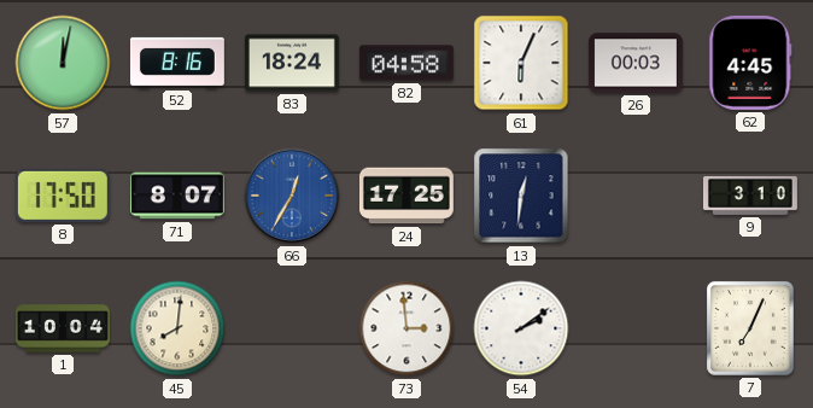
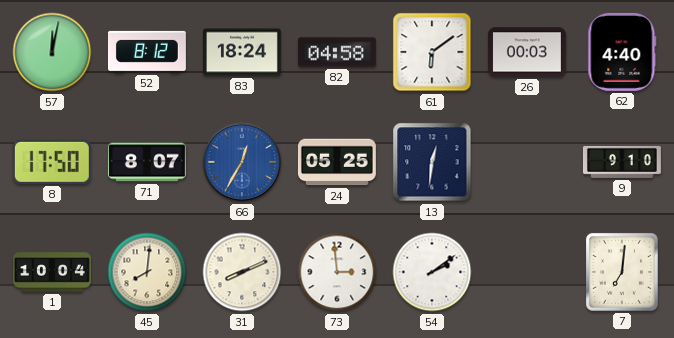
52: 8:16 -> 8:12 (147, 52)
61: 6:04 -> 6:09 (432, 52)
62: 4:45 -> 4:40 (622, 52)
24: 17:25 -> 05:25 (337, 162)
9: 3:10 -> 9:10 (622, 162)
31: none -> 8:11 (242, 272)
7: 7:04 -> 7:01 (622, 272)
